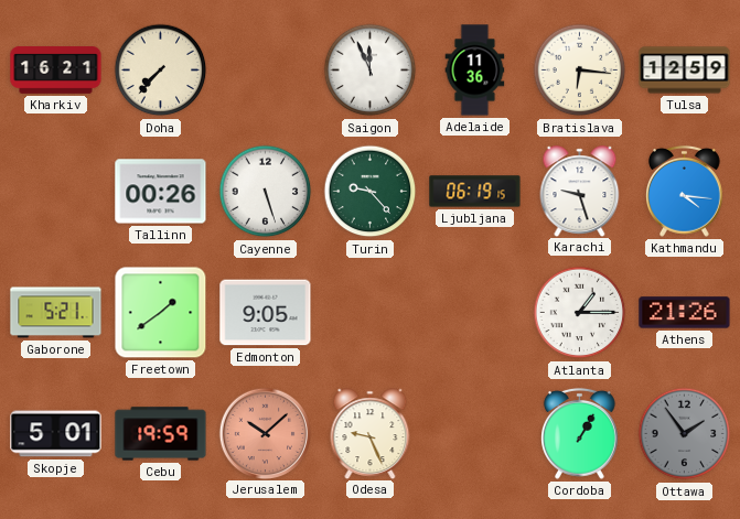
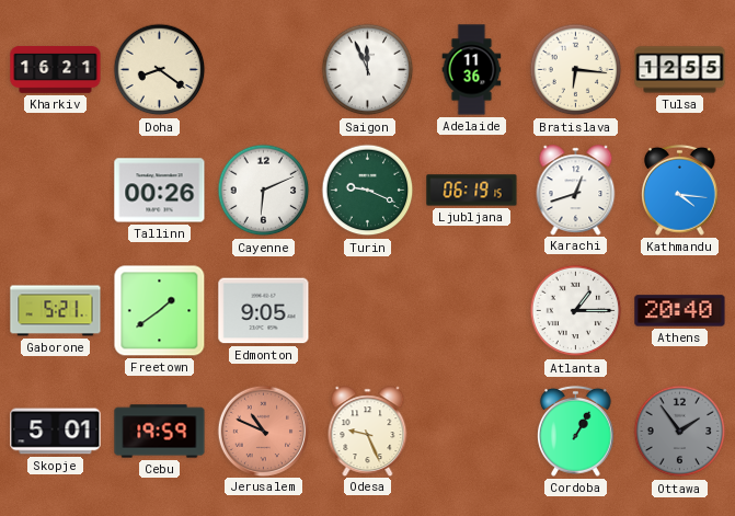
Doha: 7:37 -> 8:21 (160, 70)
Tulsa: 12:59 -> 12:55 (680, 70)
Cayenne: 5:27 -> 6:11 (264, 191)
Turin: 9:23 -> 9:19 (368, 191)
Karachi: 9:27 -> 12:42 (576, 190)
Athens: 21:26 -> 20:40 (680, 311)
Jerusalem: 10:08 -> 10:49 (263, 431)
